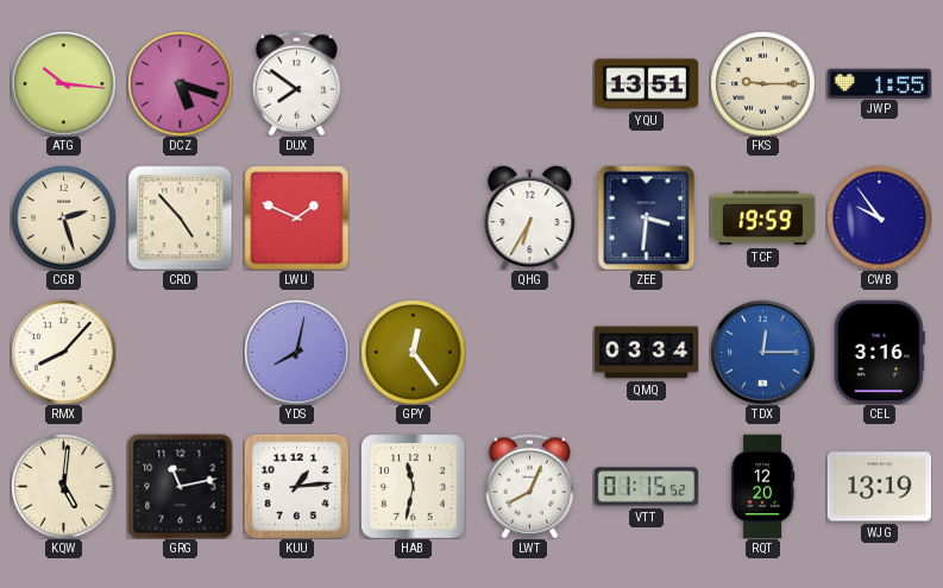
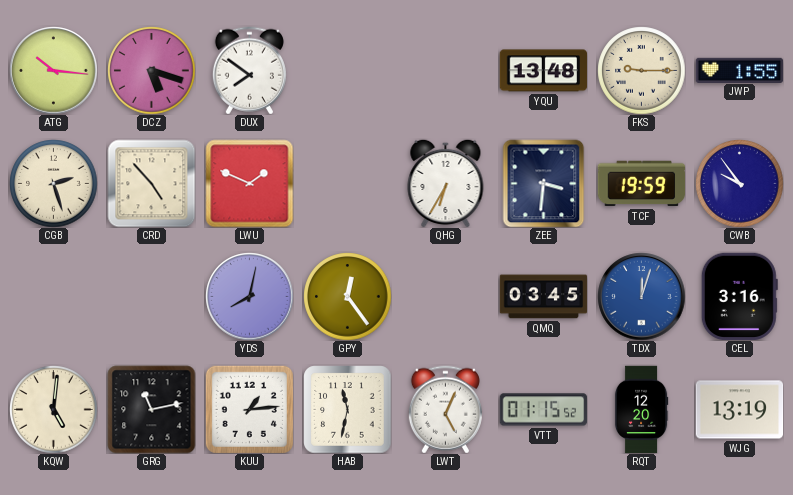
YQU: 13:51 -> 13:48 (543, 71)
RMX: 8:07 -> none (63, 352)
QMQ: 03:34 -> 03:45 (543, 297)
TDX: 12:15 -> 12:03 (641, 296)
LWT: 8:04 -> 5:04 (445, 409)
